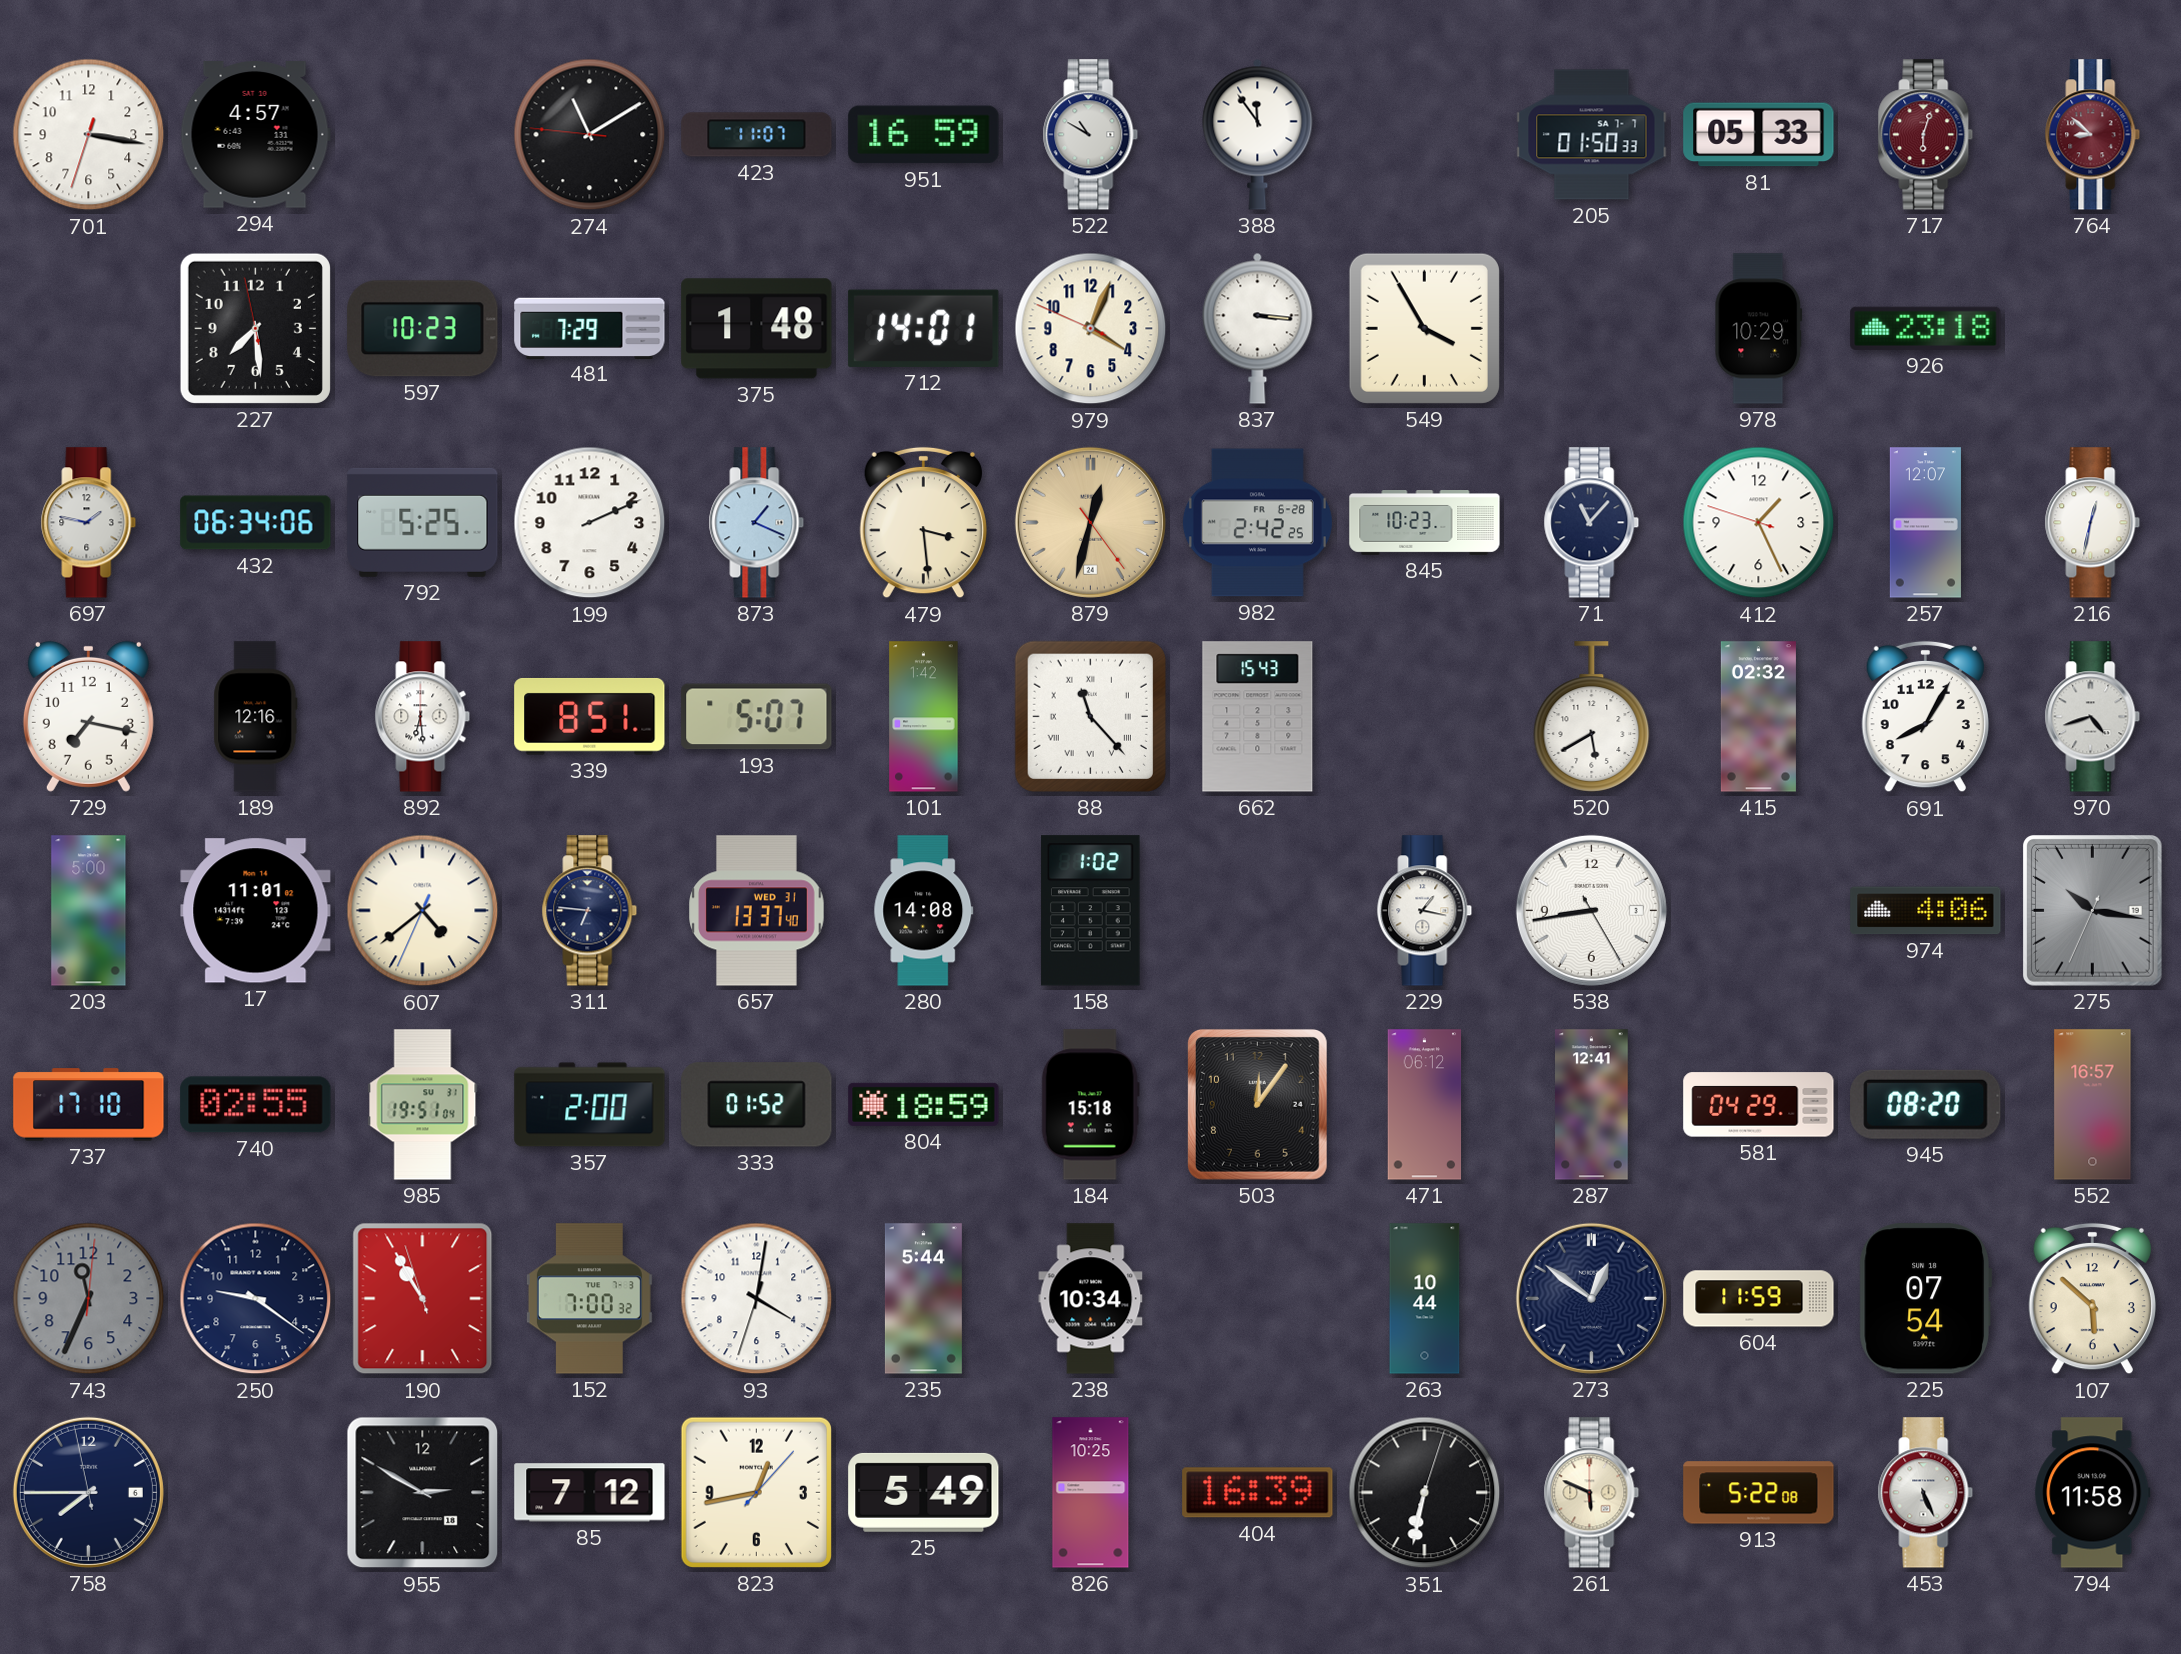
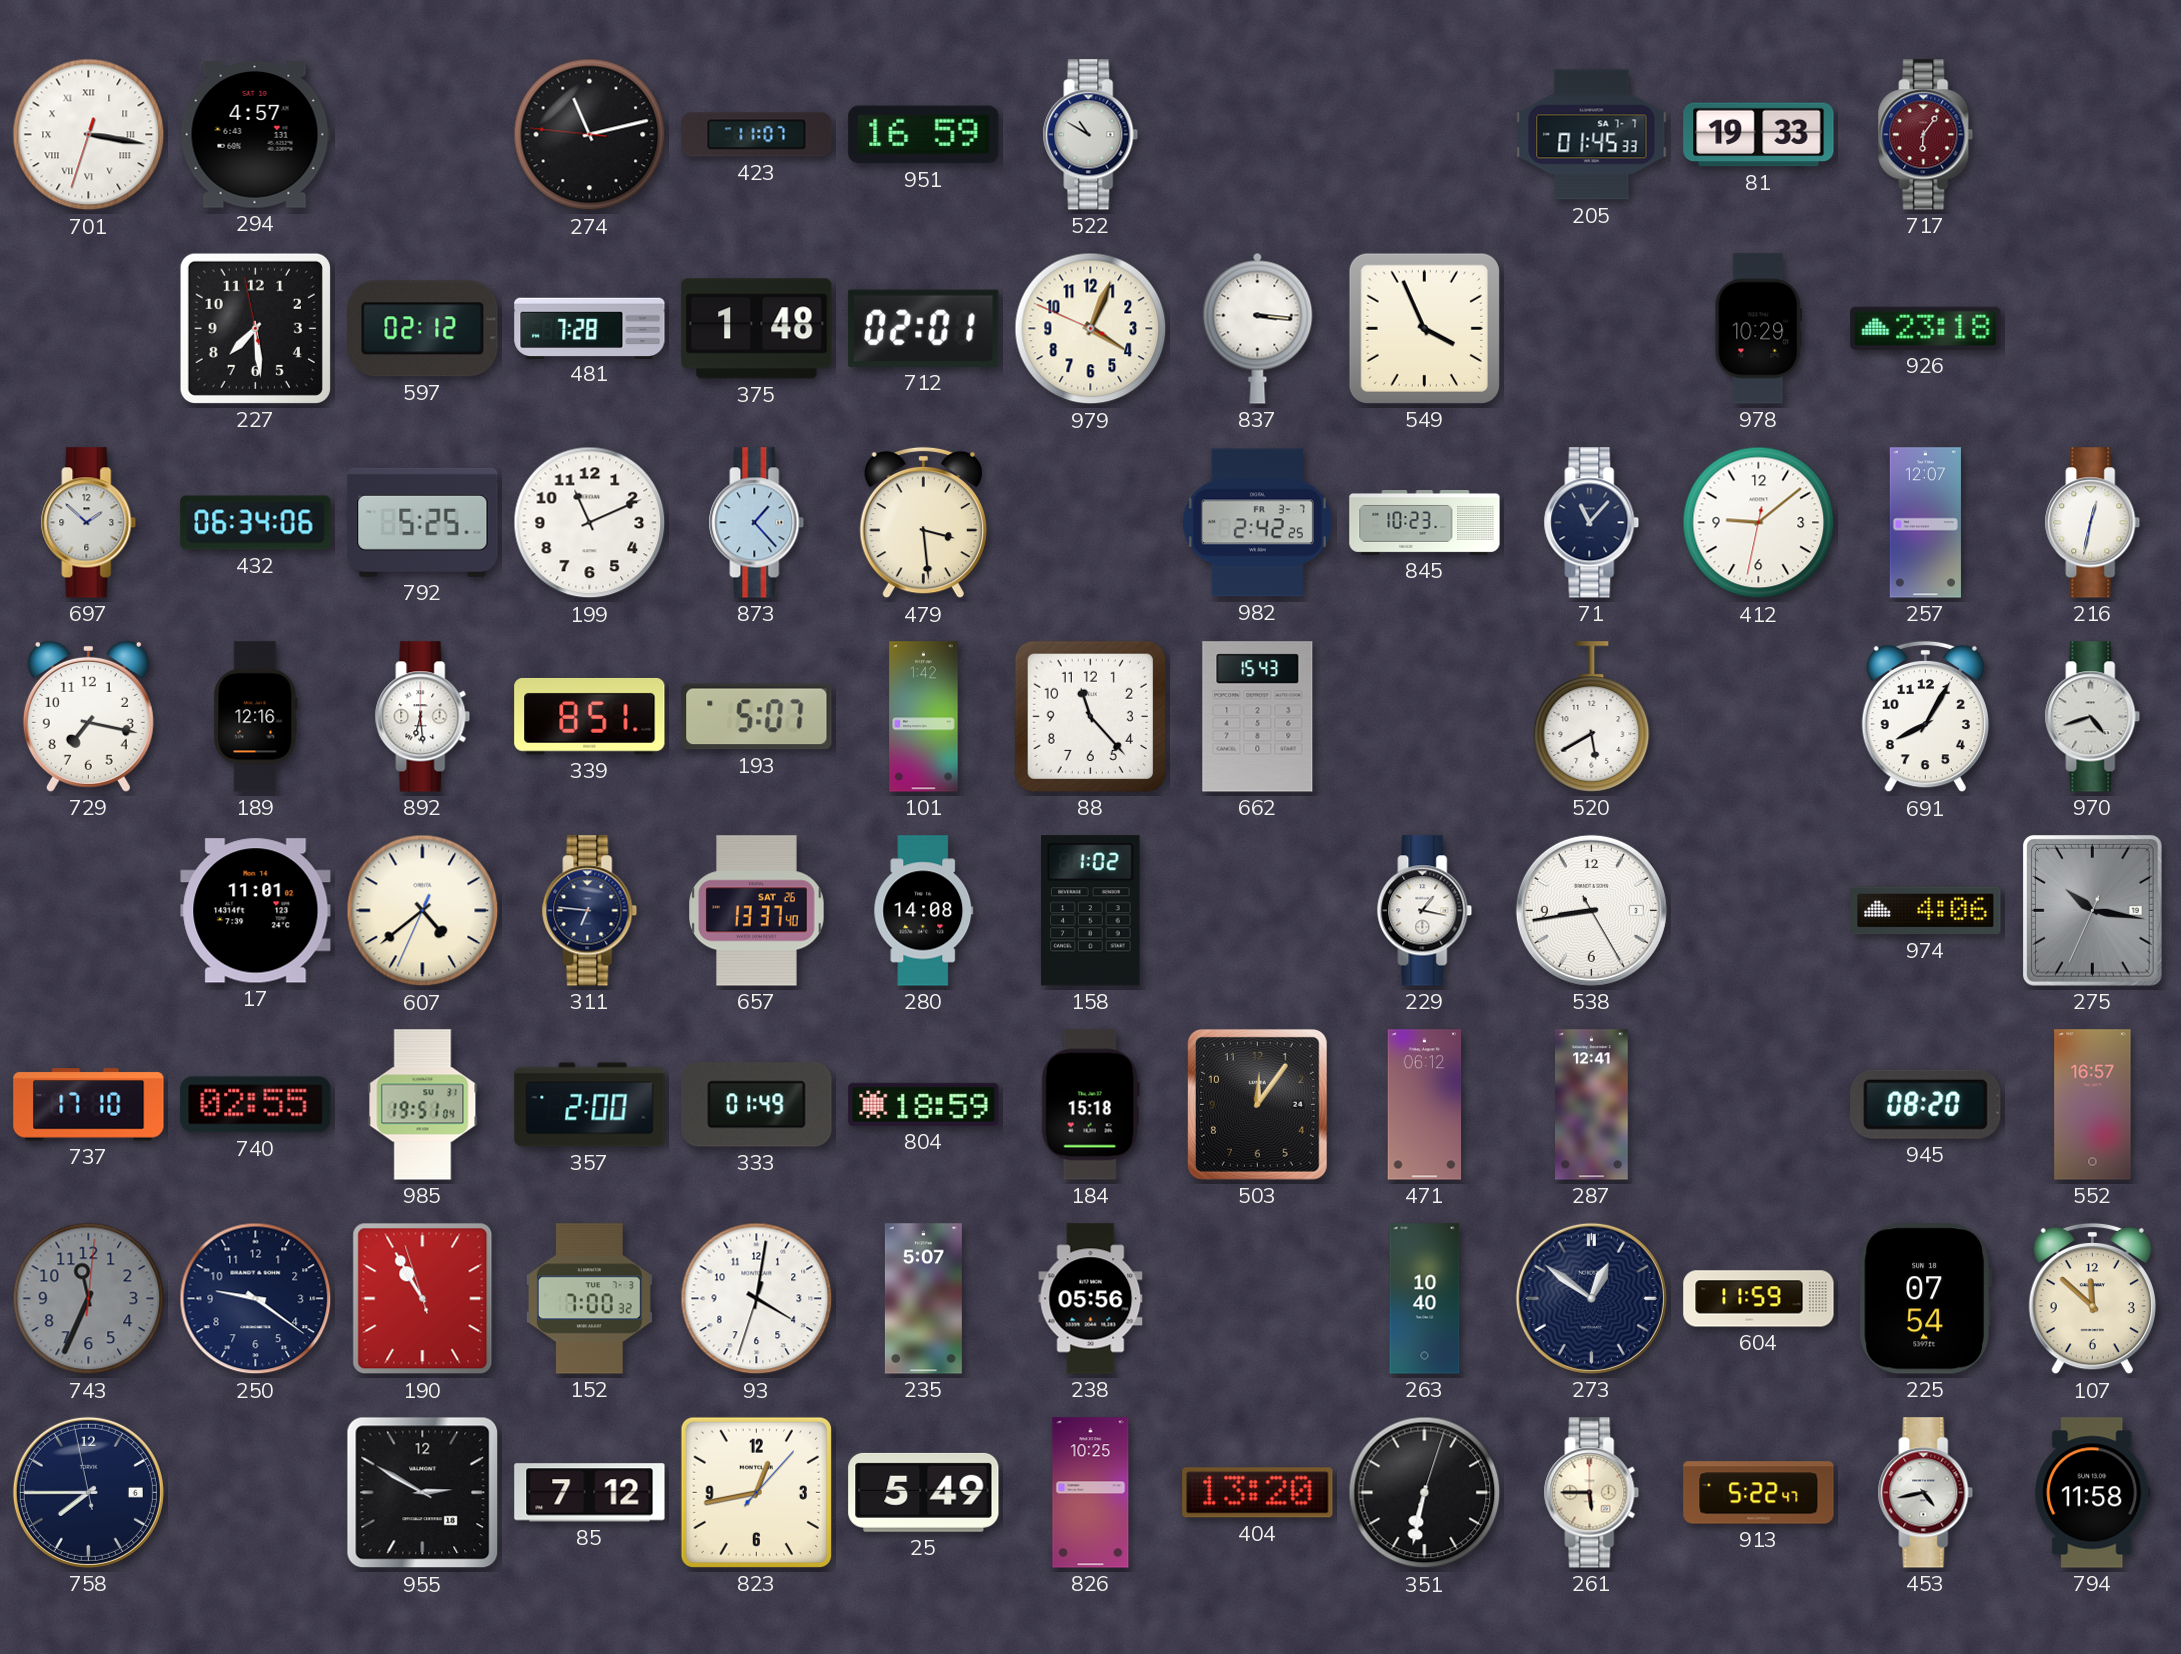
701 numerals: Arabic -> Roman (89, 135)
274: 11:09 -> 11:12 (590, 135)
388: 11:54 -> none (1258, 134)
205: 01:50 -> 01:45 (1592, 135)
81: 05:33 -> 19:33 (1759, 135)
717: 6:03 -> 6:06 (1926, 135)
764: 8:52 -> none (2093, 135)
597: 10:23 -> 02:12 (423, 329)
481: 7:29 -> 7:28 (590, 328)
712: 14:01 -> 02:01 (924, 328)
549: 3:55 -> 3:56 (1424, 328)
697: 1:47 -> 1:52 (89, 523)
199: 2:11 -> 11:11 (590, 523)
873: 1:19 -> 1:23 (757, 523)
879: 12:32 -> none (1090, 522)
982 date: FR 6-28 -> FR 3-7 (1257, 523)
412: 1:25 -> 9:08 (1759, 523)
88 numerals: Roman -> Arabic (1090, 716)
415: 02:32 -> none (1758, 717)
203: 5:00 -> none (89, 911)
657 date: WED 31 -> SAT 26 (757, 911)
333: 01:52 -> 01:49 (757, 1105)
581: 04:29 -> none (1759, 1105)
235: 5:44 -> 5:07 (923, 1299)
238: 10:34 -> 05:56 (1091, 1299)
263: 10:44 -> 10:40 (1425, 1299)
107: 5:52 -> 11:52 (2092, 1299)
404: 16:39 -> 13:20 (1258, 1493)
261: 5:49 -> 5:45 (1592, 1493)
913: 5:22:08 -> 5:22:47 (1759, 1493)
453: 5:26 -> 4:43 (1926, 1493)
